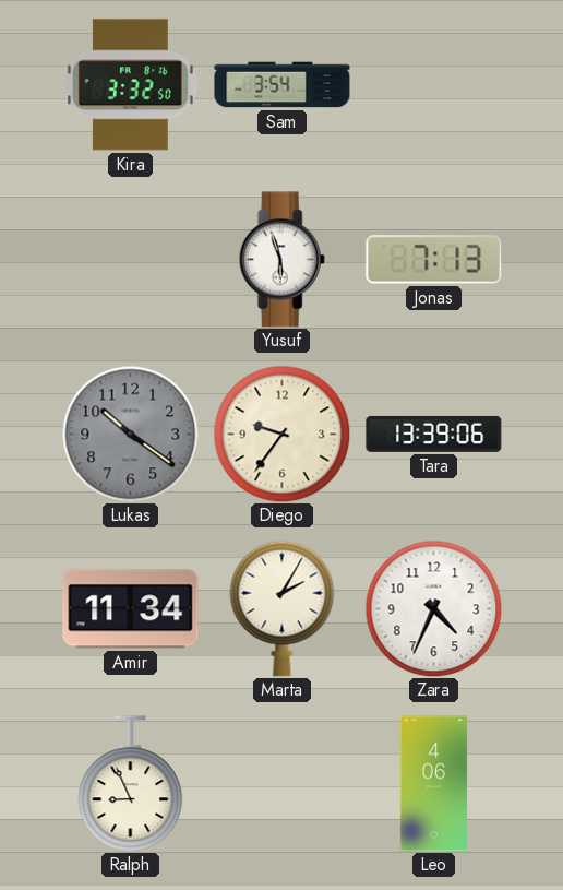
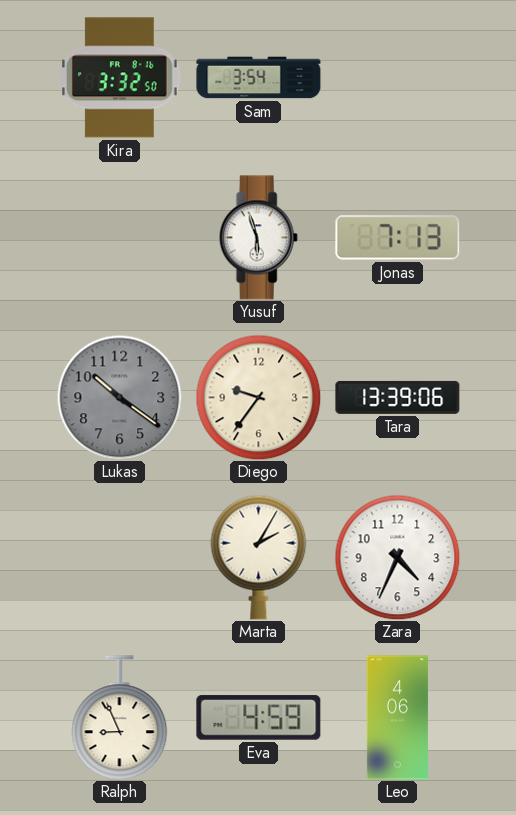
Amir: 11:34 -> none (131, 609)
Eva: none -> 4:59 (259, 718)
